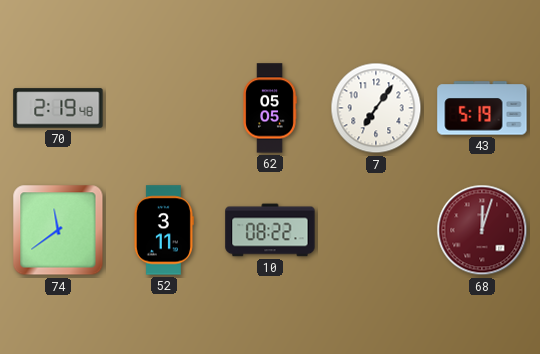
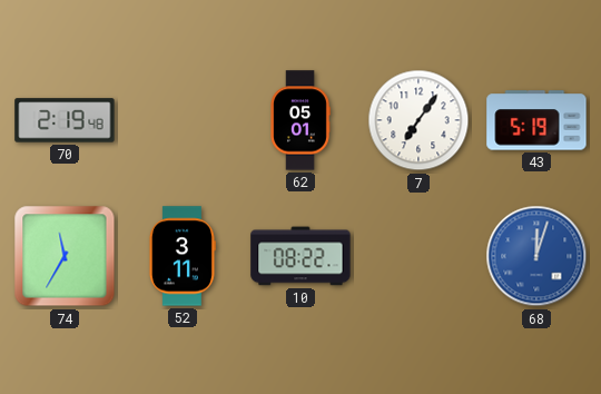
62: 05:05 -> 05:01 (300, 120)
74: 11:39 -> 11:35 (65, 256)
68 dial: burgundy -> blue (536, 256)
